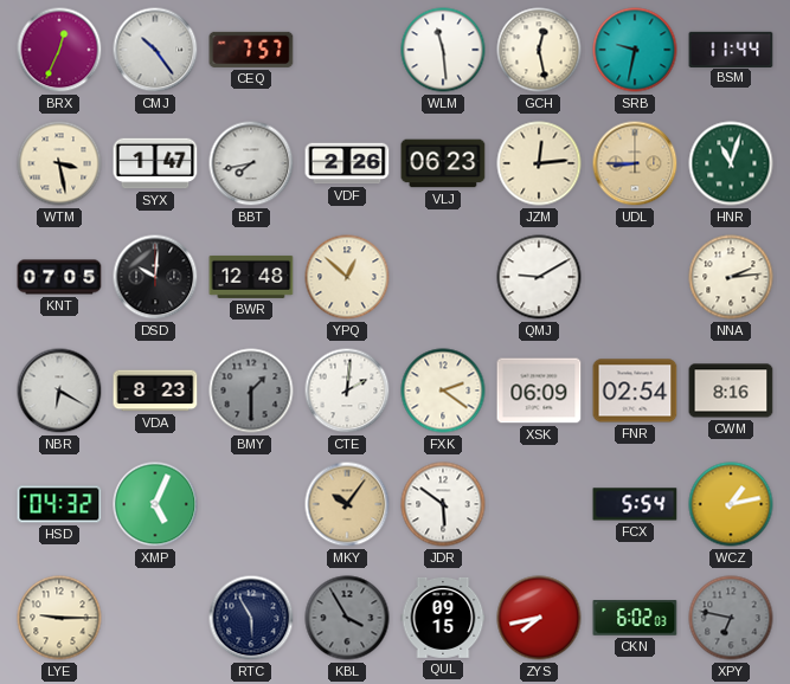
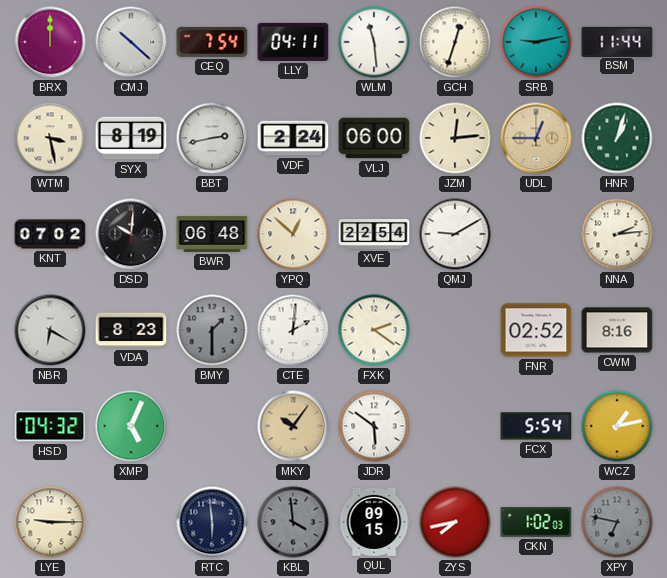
BRX: 12:34 -> 12:00 (50, 42)
CMJ: 10:24 -> 10:22 (131, 42)
CEQ: 7:57 -> 7:54 (212, 42)
LLY: none -> 04:11 (293, 42)
GCH: 12:28 -> 12:33 (455, 42)
SRB: 9:32 -> 9:13 (536, 42)
SYX: 1:47 -> 8:19 (131, 138)
BBT: 7:43 -> 2:43 (212, 138)
VDF: 2:26 -> 2:24 (293, 138)
VLJ: 06:23 -> 06:00 (374, 138)
UDL: 8:45 -> 12:45 (536, 138)
HNR: 11:03 -> 1:03 (617, 138)
KNT: 07:05 -> 07:02 (50, 234)
BWR: 12:48 -> 06:48 (212, 234)
XVE: none -> 22:54 (374, 235)
XSK: 06:09 -> none (539, 391)
FNR: 02:54 -> 02:52 (536, 330)
RTC: 5:55 -> 5:59 (212, 522)
KBL: 3:55 -> 3:59 (293, 522)
CKN: 6:02 -> 1:02 (536, 522)
